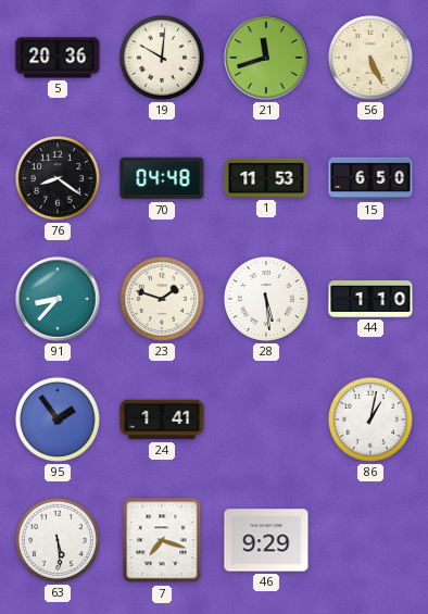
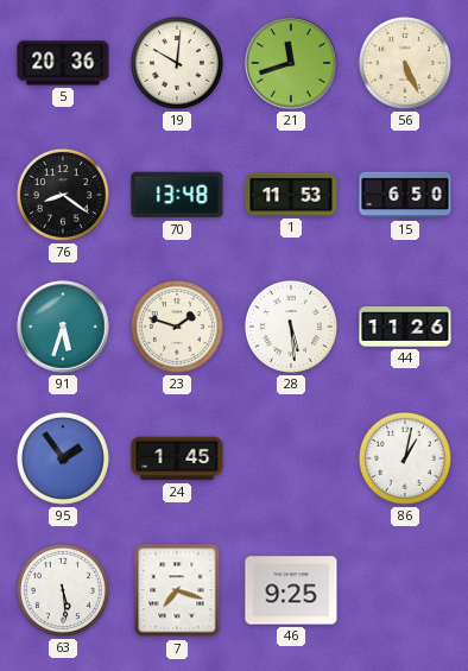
70: 04:48 -> 13:48 (177, 195)
91: 8:37 -> 5:33 (63, 327)
44: 1:10 -> 11:26 (405, 328)
24: 1:41 -> 1:45 (177, 458)
46: 9:29 -> 9:25 (291, 590)
